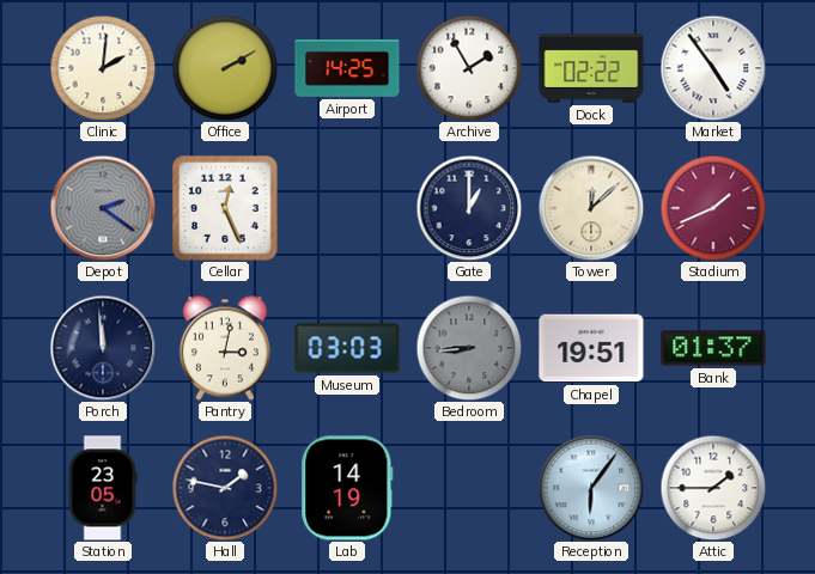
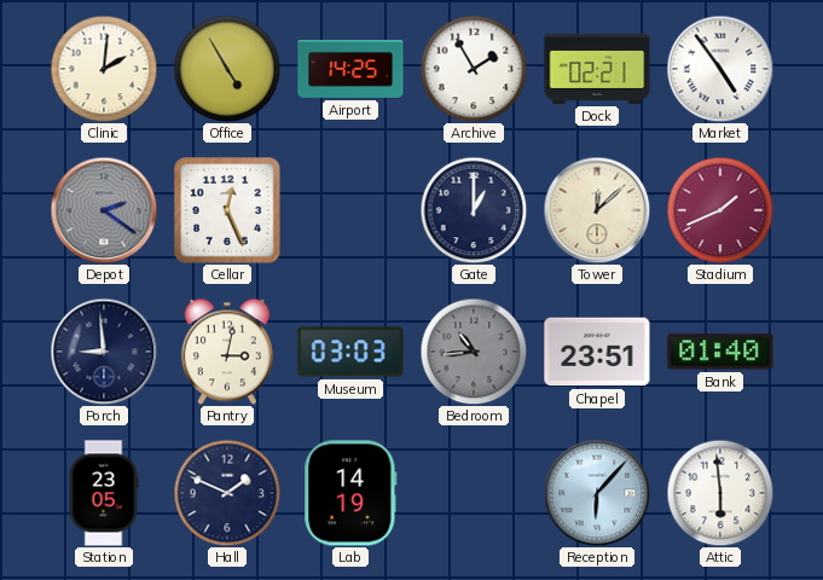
Office: 2:10 -> 4:55 (227, 69)
Dock: 02:22 -> 02:21 (597, 69)
Porch: 11:59 -> 8:59 (104, 352)
Bedroom: 8:44 -> 10:44 (474, 352)
Chapel: 19:51 -> 23:51 (597, 352)
Bank: 01:37 -> 01:40 (720, 352)
Hall: 1:47 -> 1:49 (227, 493)
Reception: 6:06 -> 6:07 (597, 493)
Attic: 1:45 -> 5:59 (720, 493)
